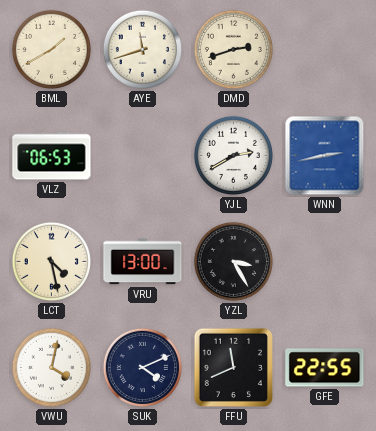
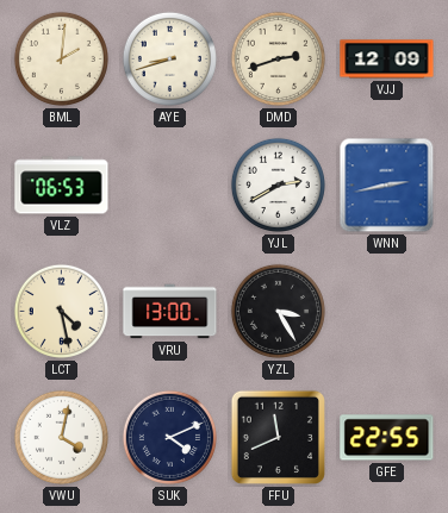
BML: 1:40 -> 2:01 (61, 58)
AYE: 11:42 -> 8:42 (169, 58)
VJJ: none -> 12:09 (387, 60)
